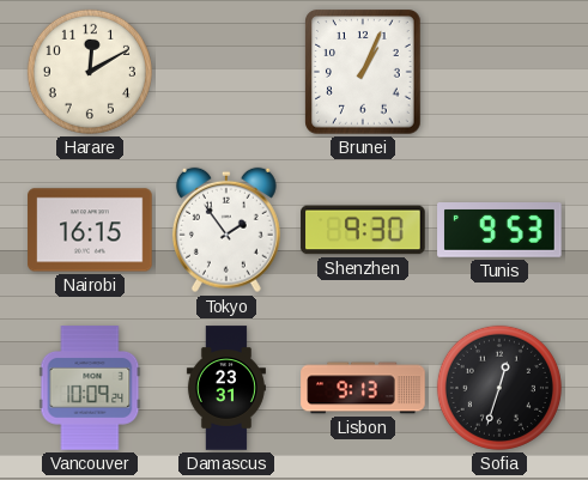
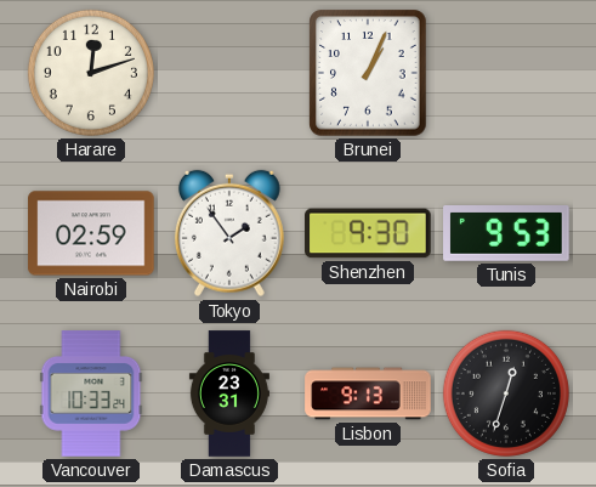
Harare: 12:10 -> 12:12 (91, 73)
Nairobi: 16:15 -> 02:59 (91, 233)
Vancouver: 10:09 -> 10:33 (91, 393)
